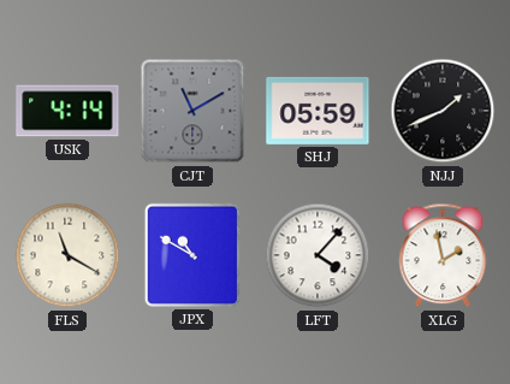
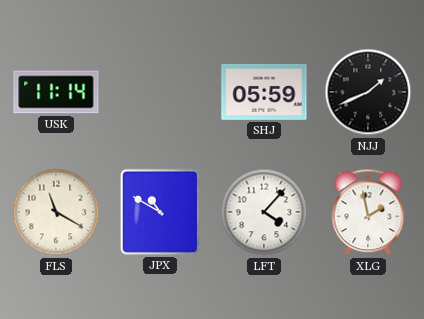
USK: 4:14 -> 11:14 (56, 92)
CJT: 11:10 -> none (192, 111)
